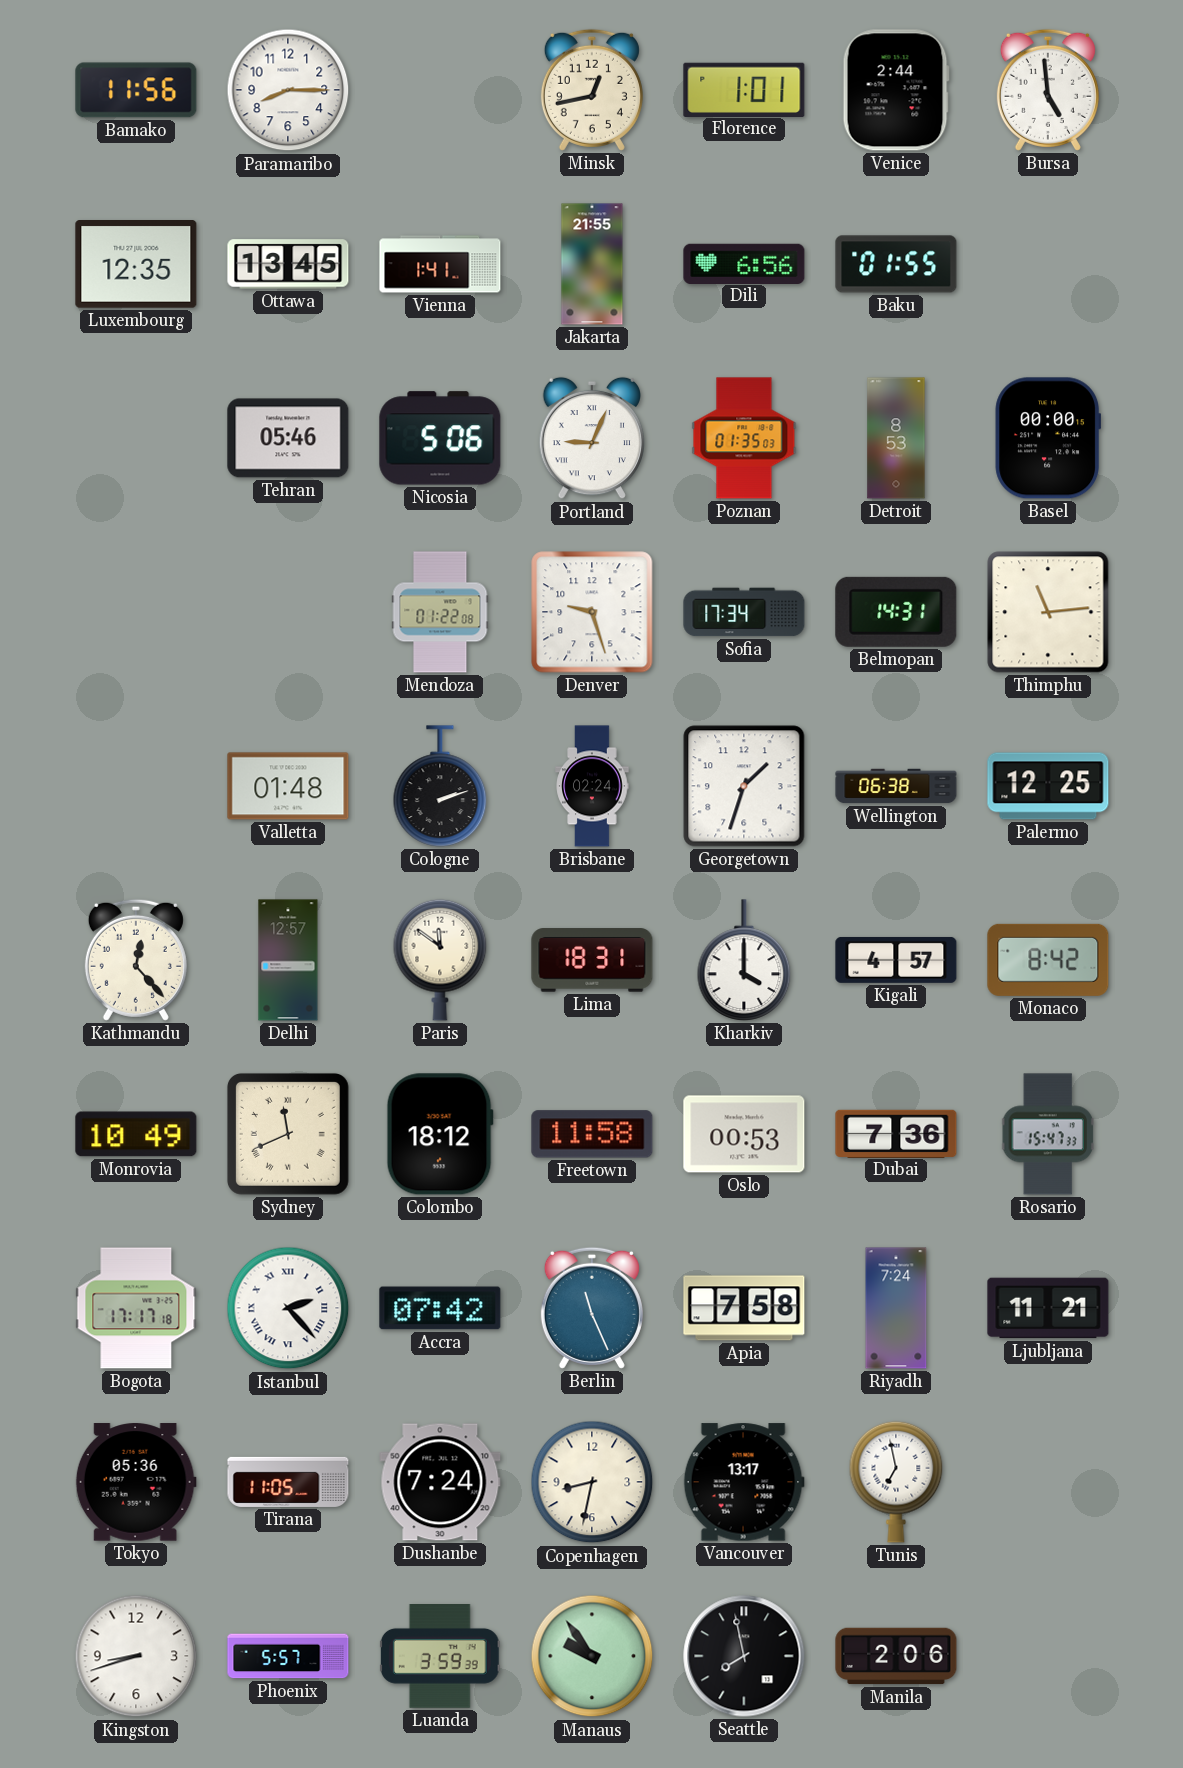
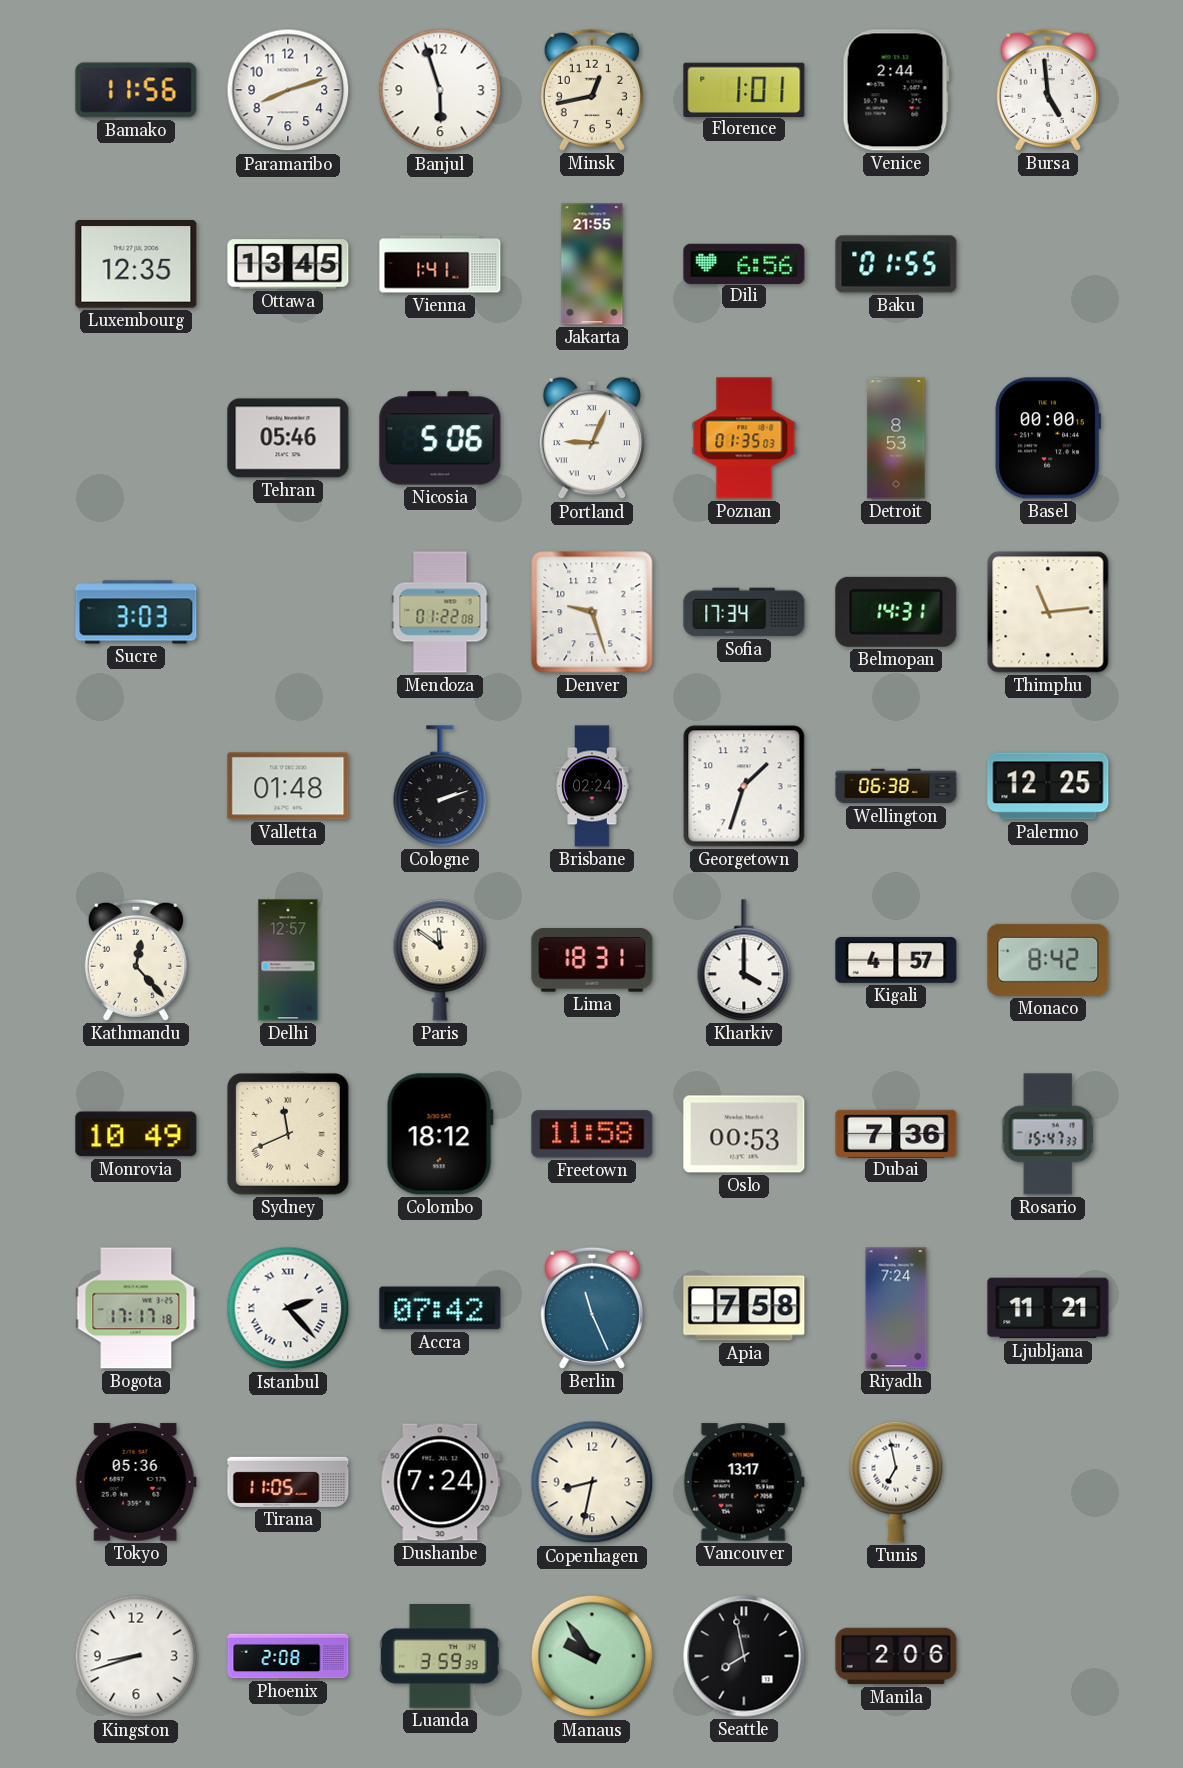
Paramaribo: 8:15 -> 8:12 (288, 90)
Banjul: none -> 5:57 (440, 90)
Sucre: none -> 3:03 (136, 612)
Phoenix: 5:57 -> 2:08 (288, 1656)
